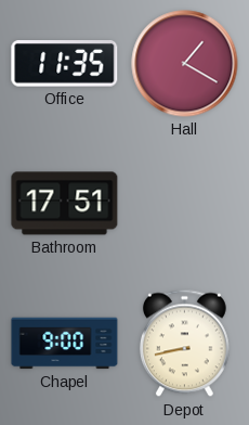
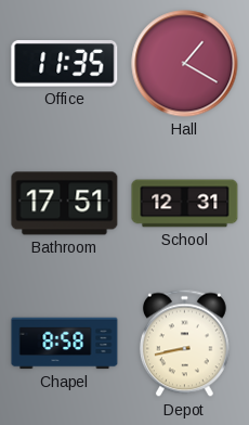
School: none -> 12:31 (185, 204)
Chapel: 9:00 -> 8:58 (65, 344)
